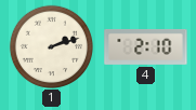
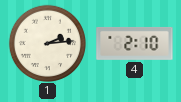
1: 2:12 -> 2:14 (47, 43)
